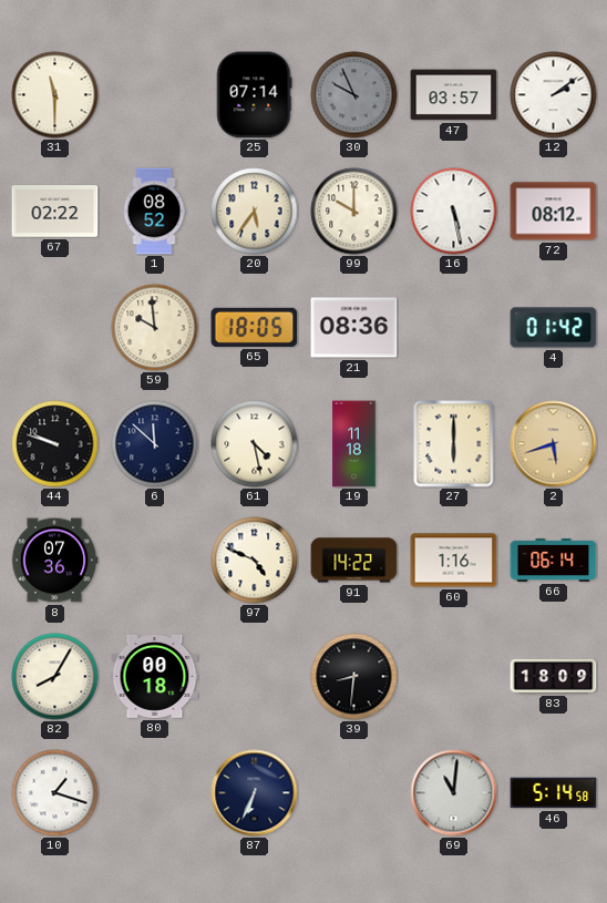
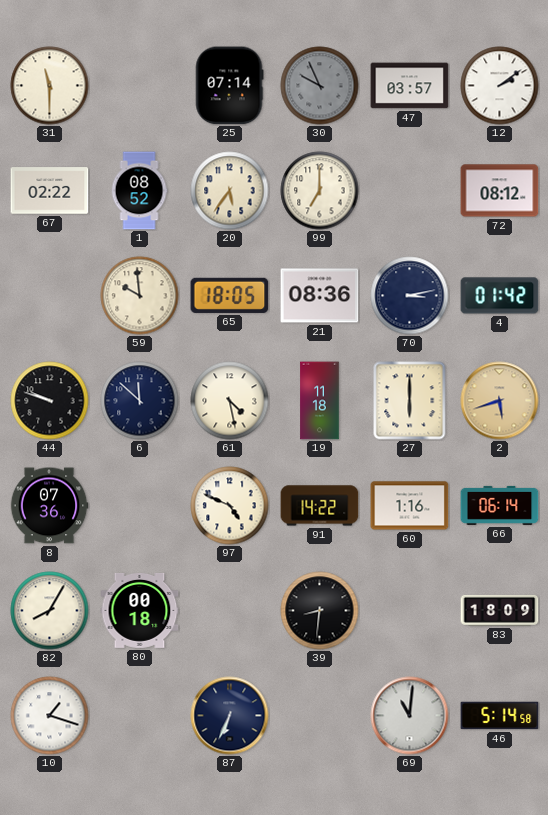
99: 10:00 -> 7:00 (320, 191)
16: 5:28 -> none (454, 212)
70: none -> 3:13 (410, 296)
